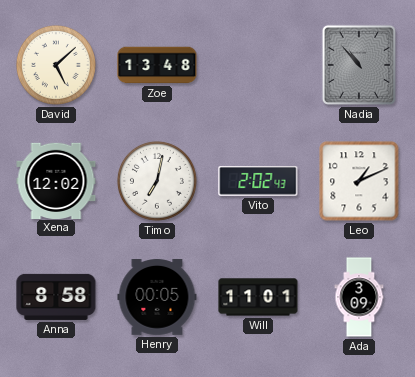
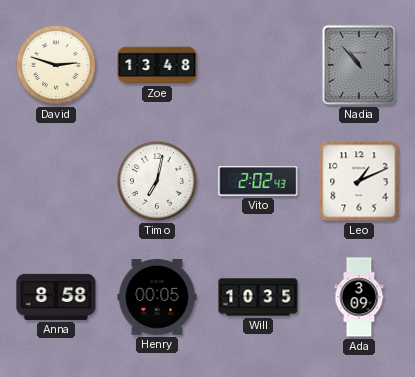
David: 5:08 -> 2:48 (56, 65)
Xena: 12:02 -> none (56, 180)
Will: 11:01 -> 10:35 (258, 297)
